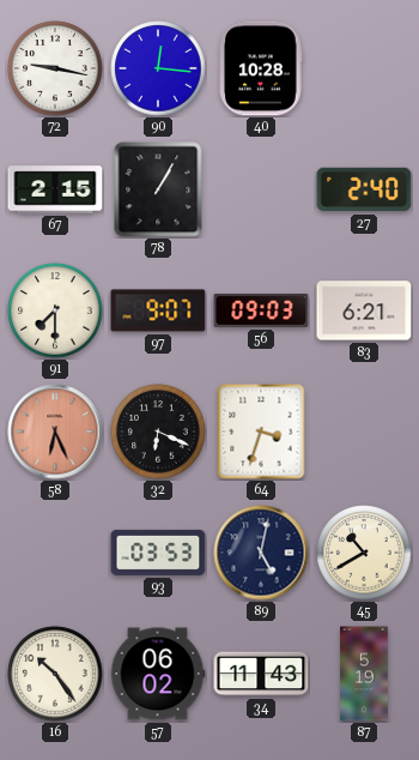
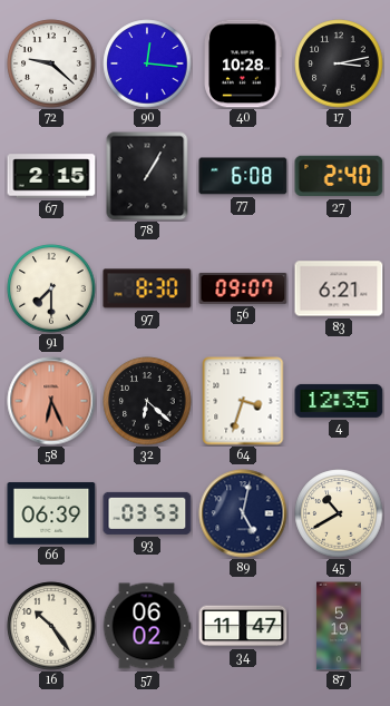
72: 9:17 -> 9:22 (51, 63)
17: none -> 3:13 (339, 63)
77: none -> 6:08 (243, 176)
97: 9:07 -> 8:30 (147, 288)
56: 09:03 -> 09:07 (243, 288)
32: 6:19 -> 6:22 (147, 401)
4: none -> 12:35 (339, 401)
66: none -> 06:39 (51, 513)
34: 11:43 -> 11:47 (243, 626)
